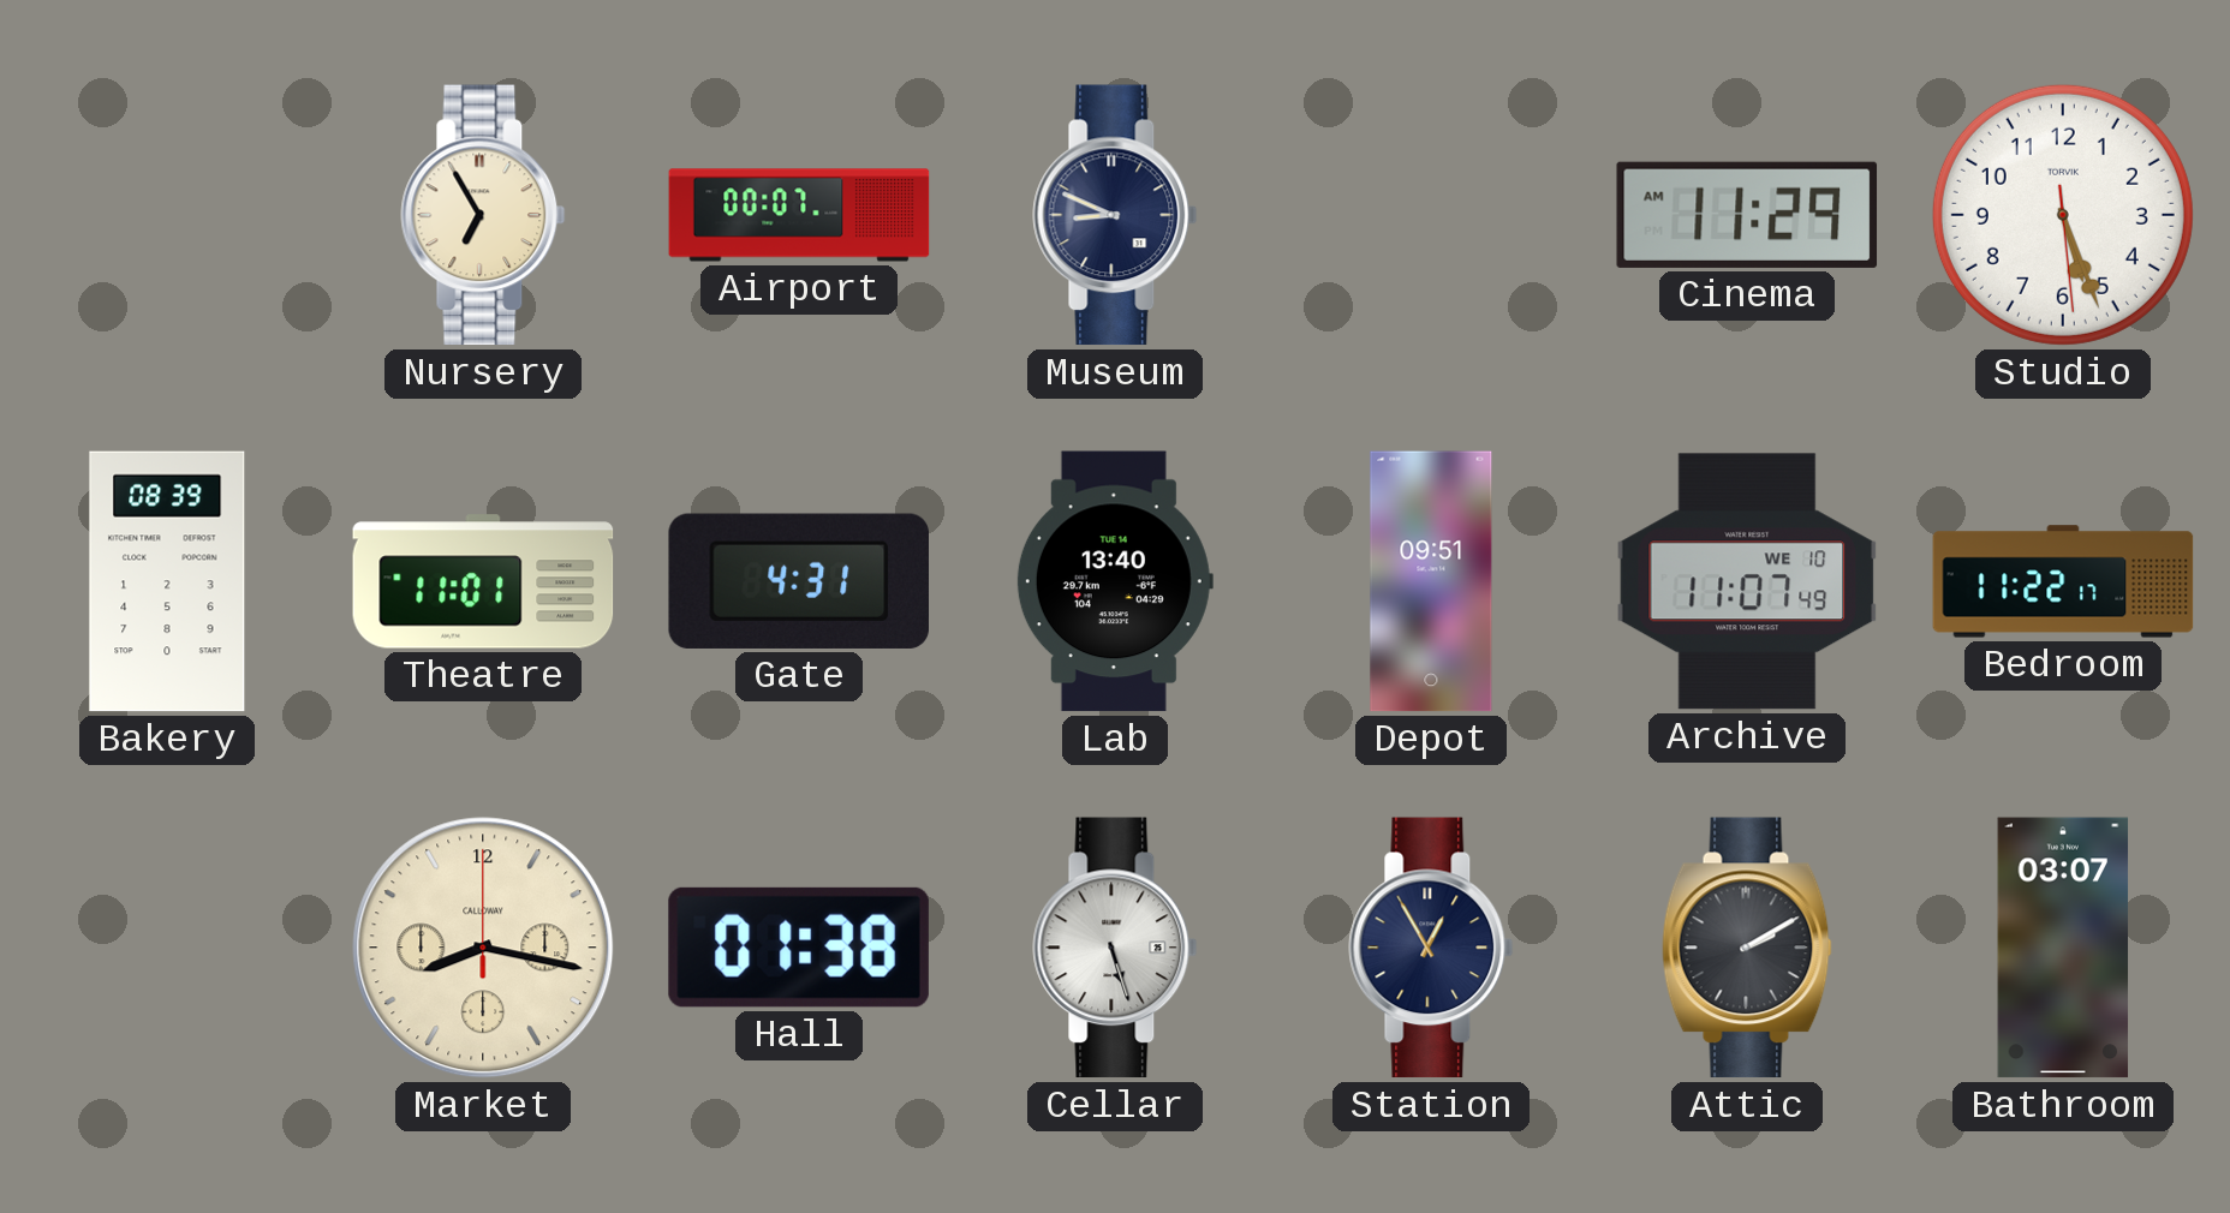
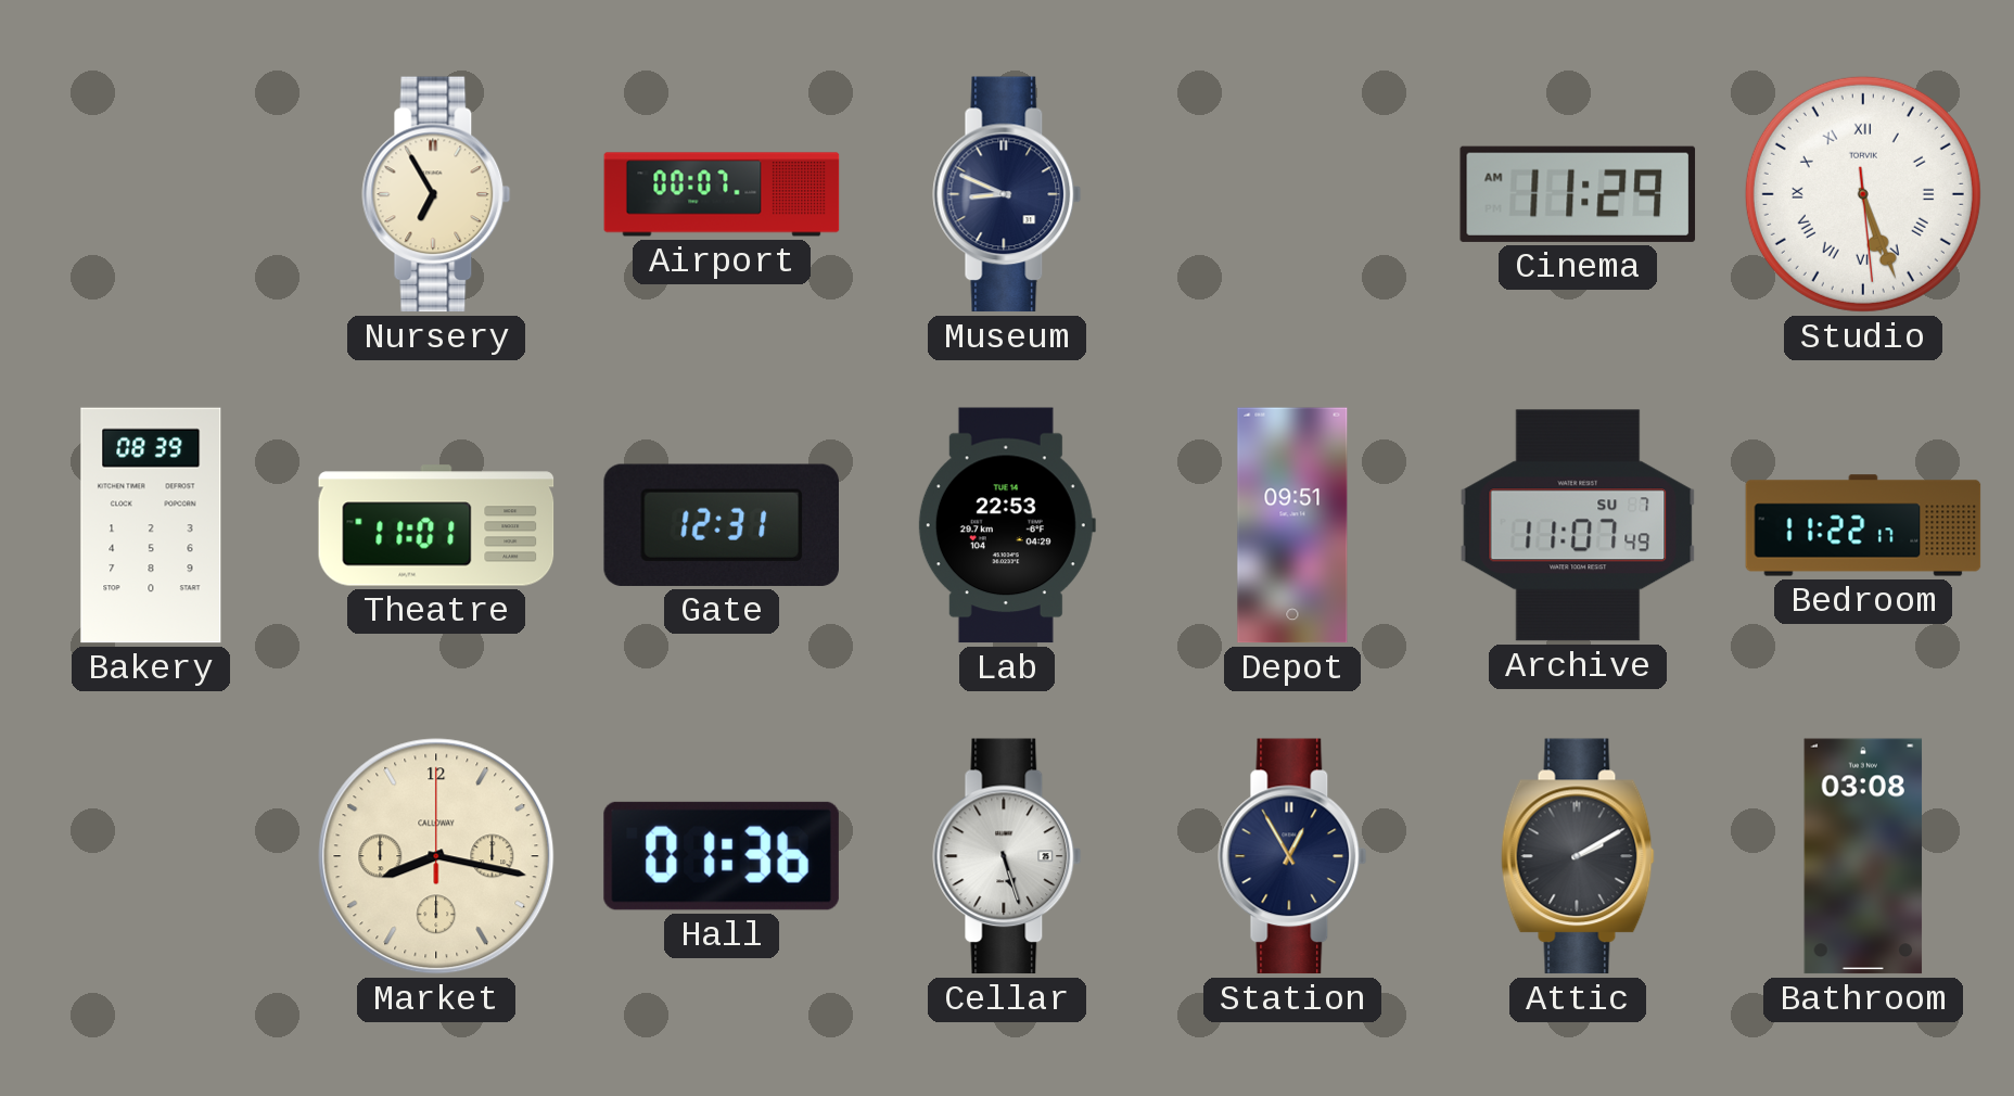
Studio numerals: Arabic -> Roman (1863, 194)
Gate: 4:31 -> 12:31 (721, 525)
Lab: 13:40 -> 22:53 (1007, 525)
Archive date: WE 10 -> SU 7 (1578, 525)
Hall: 01:38 -> 01:36 (722, 856)
Bathroom: 03:07 -> 03:08 (1863, 856)
